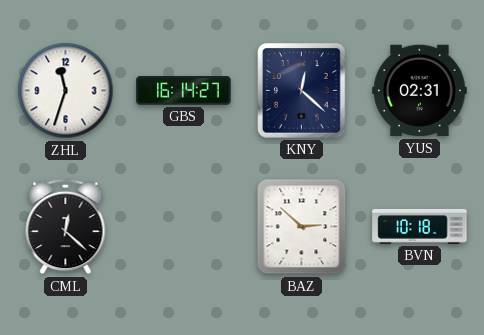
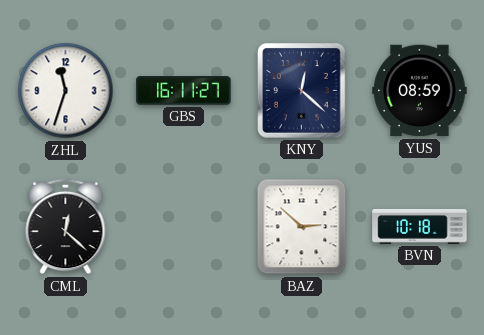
GBS: 16:14 -> 16:11 (184, 91)
YUS: 02:31 -> 08:59 (420, 91)
